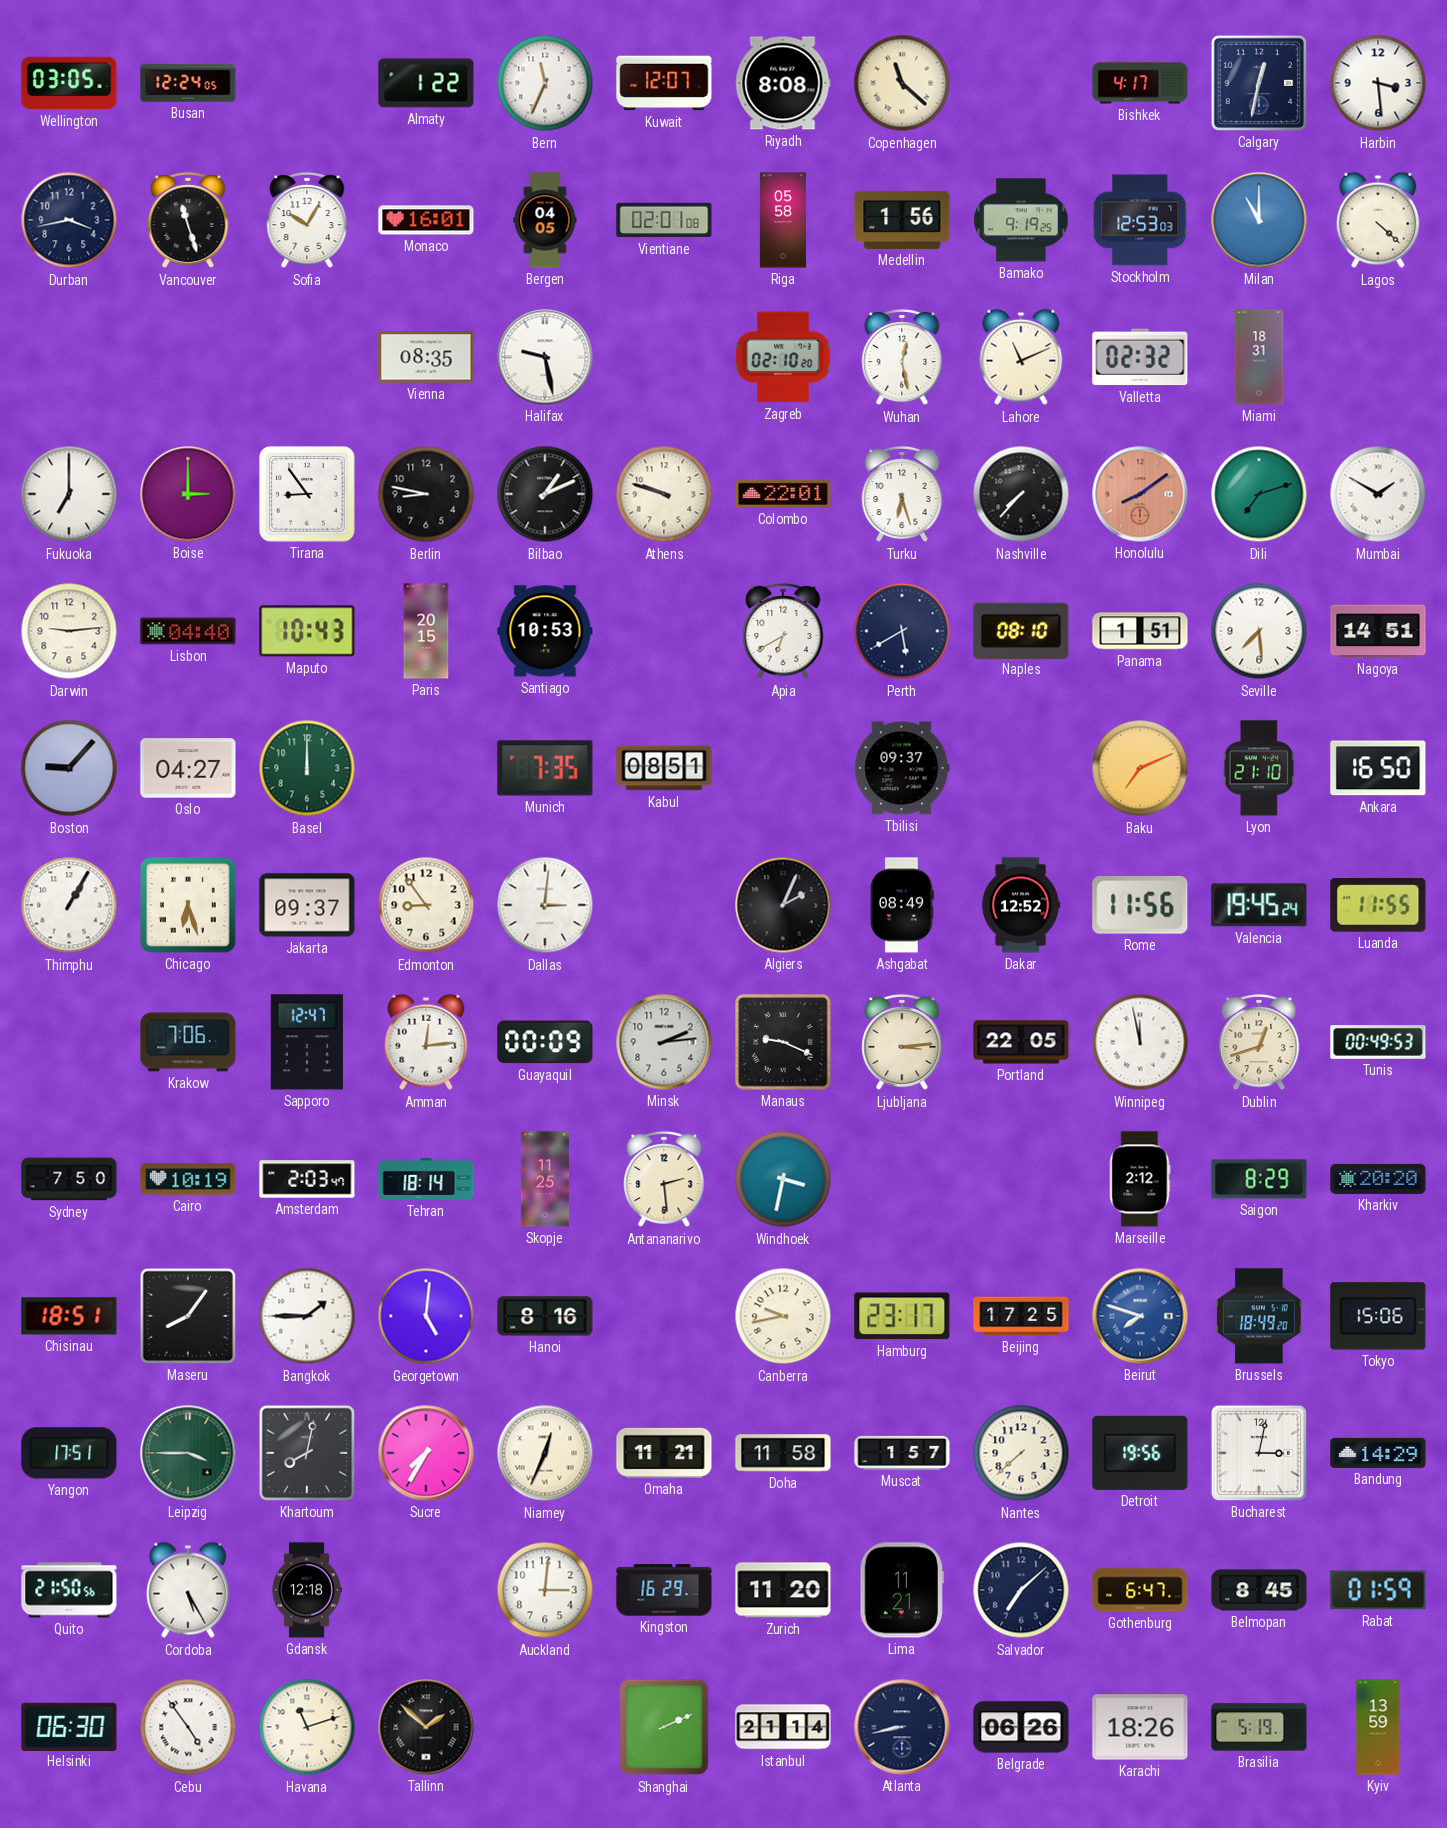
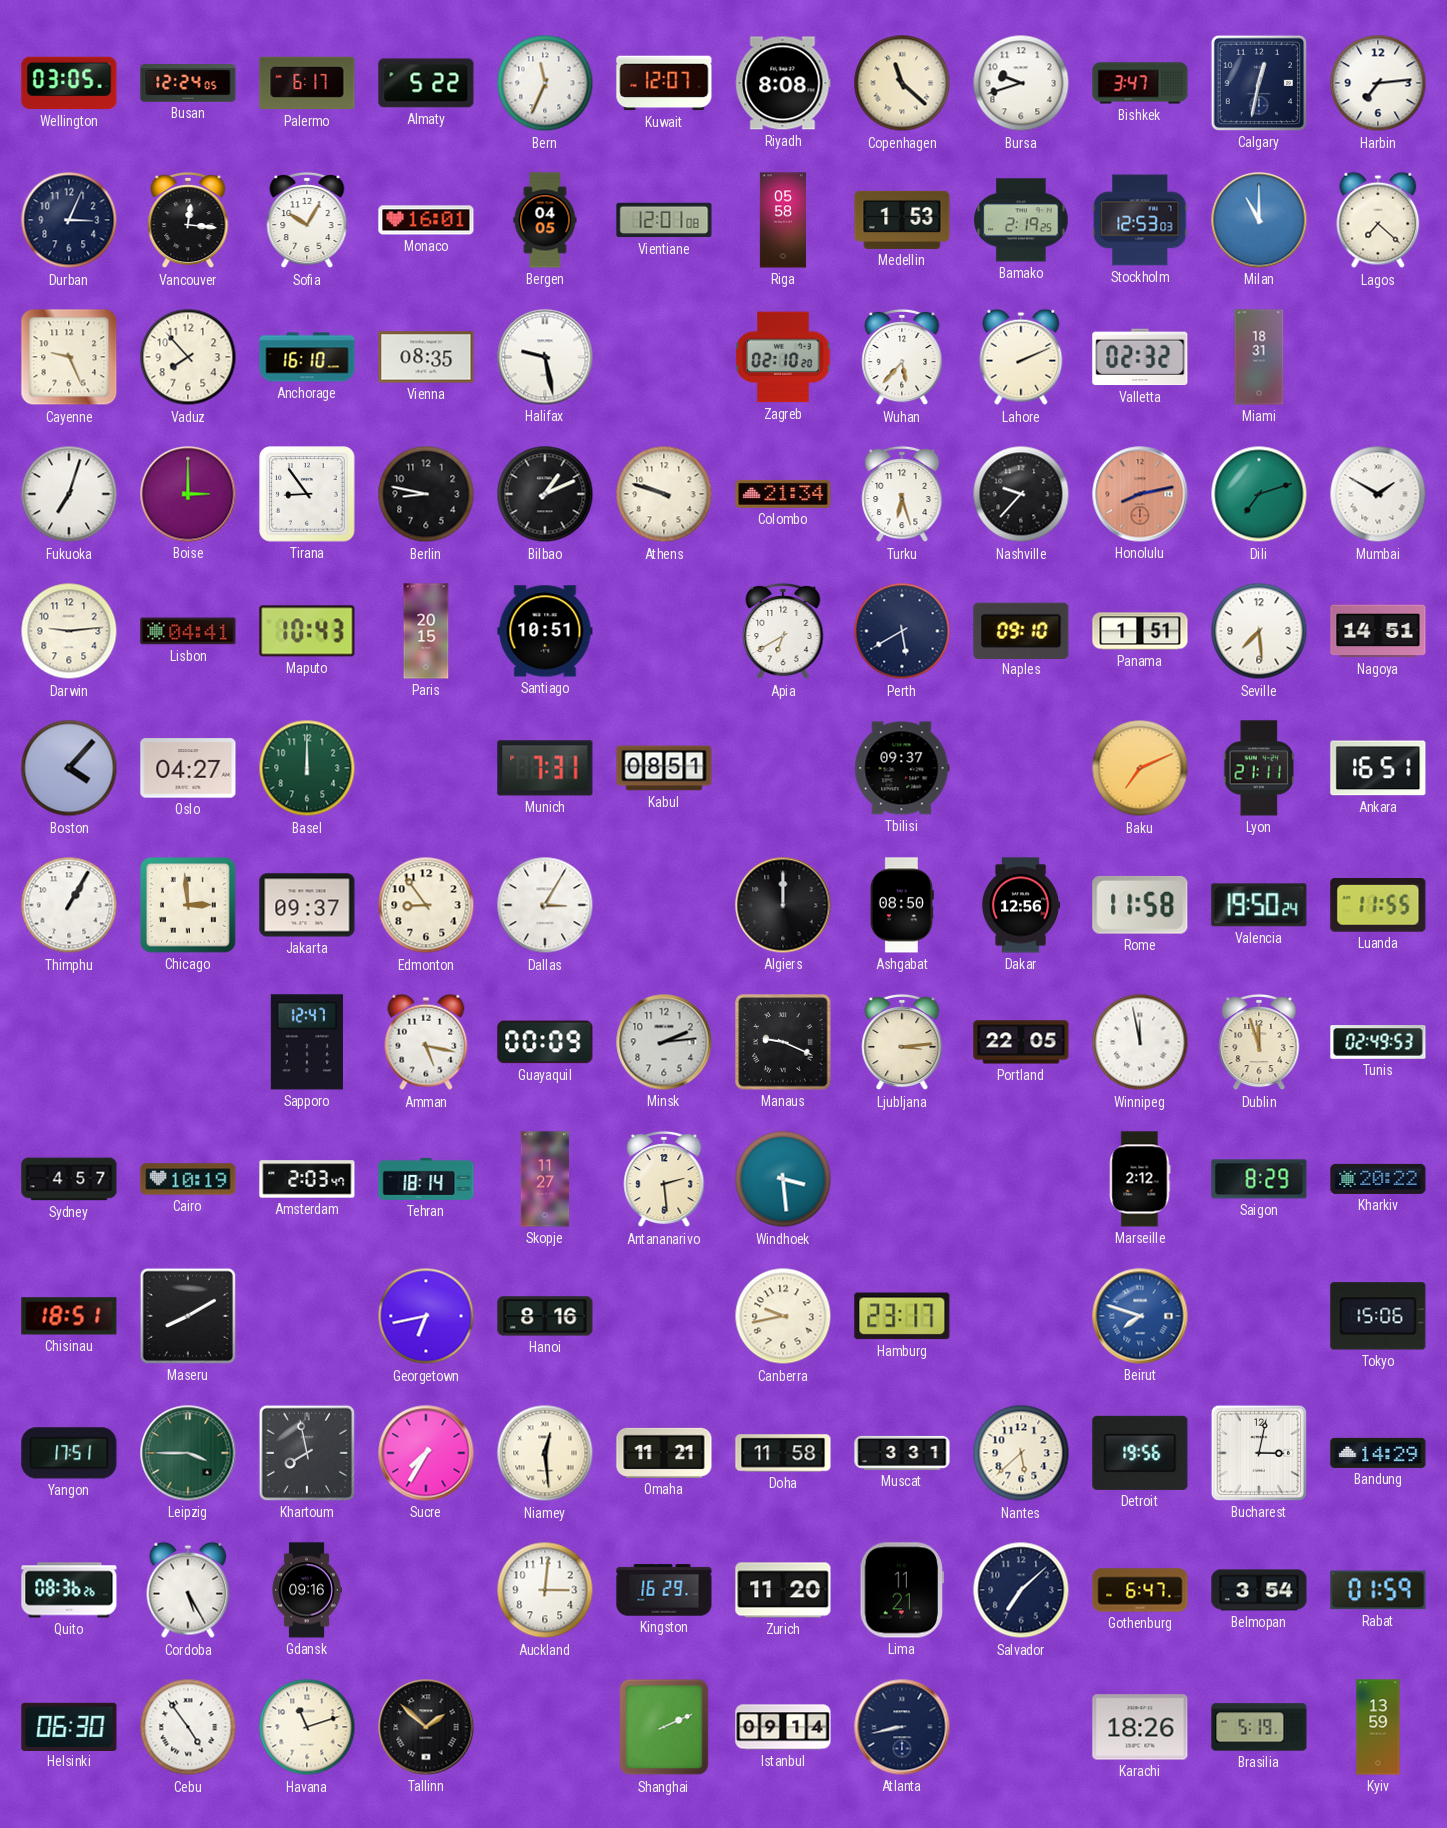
Palermo: none -> 6:17 (307, 83)
Almaty: 1:22 -> 5:22 (426, 83)
Bursa: none -> 9:42 (1021, 83)
Bishkek: 4:17 -> 3:47 (1140, 83)
Harbin: 3:29 -> 7:14 (1378, 83)
Durban: 3:43 -> 3:04 (69, 220)
Vancouver: 11:27 -> 12:16 (188, 220)
Vientiane: 02:01 -> 12:01 (664, 220)
Medellin: 1:56 -> 1:53 (902, 220)
Bamako: 9:19 -> 2:19 (1021, 220)
Lagos: 4:22 -> 7:22 (1378, 220)
Cayenne: none -> 9:26 (69, 357)
Vaduz: none -> 7:53 (188, 357)
Anchorage: none -> 16:10 (307, 357)
Wuhan: 12:28 -> 5:37 (902, 357)
Lahore: 11:11 -> 2:11 (1021, 357)
Fukuoka: 7:00 -> 7:03 (69, 494)
Colombo: 22:01 -> 21:34 (783, 494)
Nashville: 7:37 -> 9:37 (1021, 494)
Honolulu: 8:09 -> 8:13 (1140, 494)
Lisbon: 04:40 -> 04:41 (188, 631)
Santiago: 10:53 -> 10:51 (545, 631)
Naples: 08:10 -> 09:10 (1021, 630)
Boston: 9:07 -> 4:07 (69, 768)
Munich: 7:35 -> 7:31 (545, 768)
Lyon: 21:10 -> 21:11 (1258, 768)
Ankara: 16:50 -> 16:51 (1378, 768)
Chicago: 6:27 -> 2:59 (188, 905)
Dallas: 3:01 -> 3:05 (545, 905)
Algiers: 2:04 -> 12:00 (783, 905)
Ashgabat: 08:49 -> 08:50 (902, 905)
Dakar: 12:52 -> 12:56 (1021, 905)
Rome: 11:56 -> 11:58 (1140, 905)
Valencia: 19:45 -> 19:50 (1259, 905)
Krakow: 7:06 -> none (188, 1042)
Amman: 12:14 -> 5:17 (426, 1042)
Dublin: 12:42 -> 11:57 (1259, 1042)
Tunis: 00:49 -> 02:49 (1378, 1042)
Sydney: 7:50 -> 4:57 (69, 1179)
Skopje: 11:25 -> 11:27 (545, 1179)
Windhoek: 3:32 -> 3:29 (783, 1179)
Kharkiv: 20:20 -> 20:22 (1378, 1179)
Maseru: 8:06 -> 8:10 (188, 1316)
Bangkok: 1:45 -> none (307, 1316)
Georgetown: 5:01 -> 6:43 (426, 1316)
Beijing: 17:25 -> none (1021, 1316)
Brussels: 18:49 -> none (1259, 1316)
Khartoum: 8:02 -> 7:58 (307, 1453)
Niamey: 12:34 -> 12:29 (545, 1453)
Muscat: 1:57 -> 3:31 (902, 1453)
Nantes: 7:38 -> 5:38 (1021, 1453)
Quito: 21:50 -> 08:36 (69, 1590)
Gdansk: 12:18 -> 09:16 (307, 1590)
Belmopan: 8:45 -> 3:54 (1259, 1590)
Istanbul: 21:14 -> 09:14 (783, 1727)
Belgrade: 06:26 -> none (1021, 1727)
